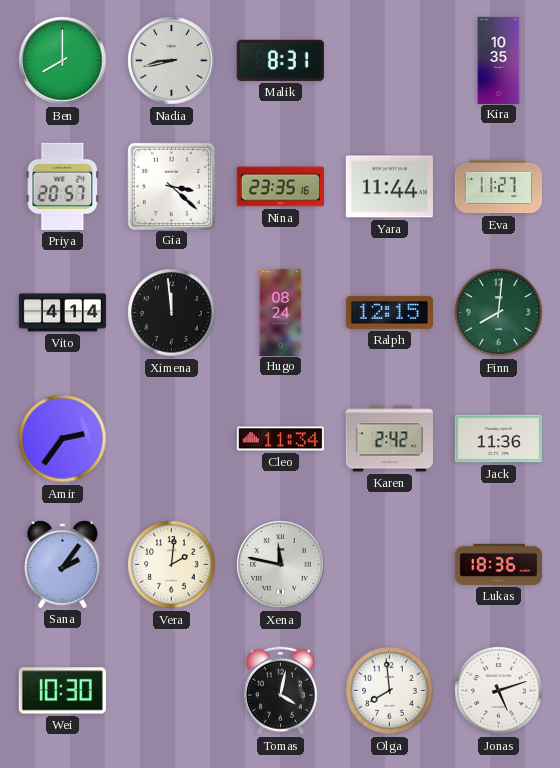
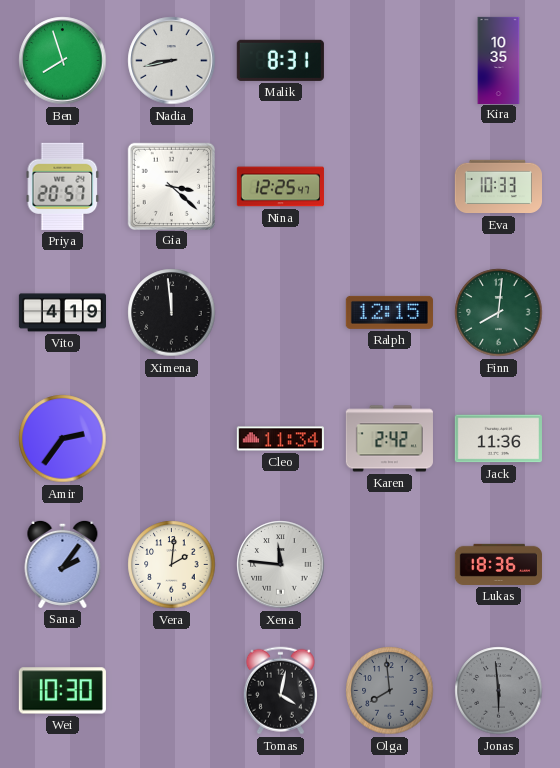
Ben: 8:00 -> 7:57 (63, 61)
Nina: 23:35 -> 12:25 (280, 187)
Yara: 11:44 -> none (389, 187)
Eva: 11:27 -> 10:33 (498, 187)
Vito: 4:14 -> 4:19 (62, 313)
Hugo: 08:24 -> none (281, 312)
Xena: 11:47 -> 11:46 (281, 565)
Olga dial: white -> grey (390, 691)
Jonas: 5:12 -> 5:59 (499, 691)
Jonas dial: white -> grey (499, 691)
